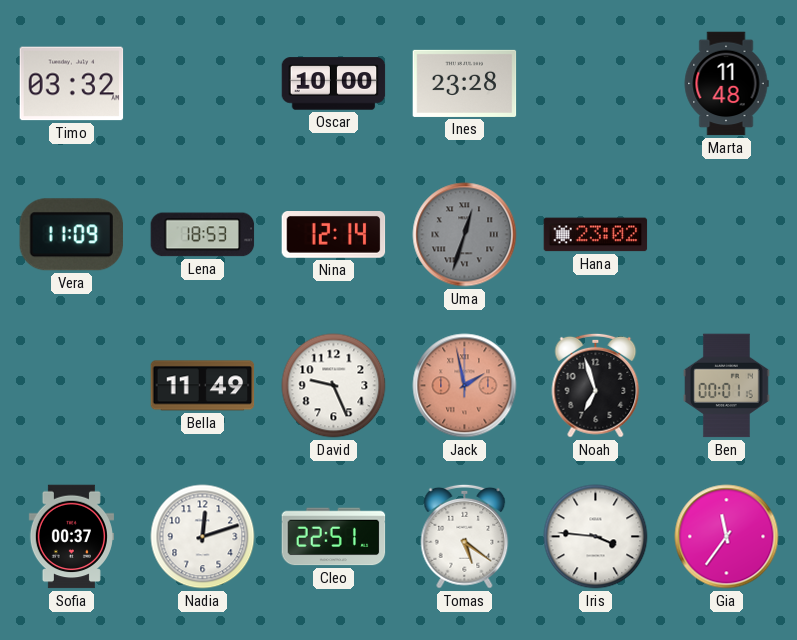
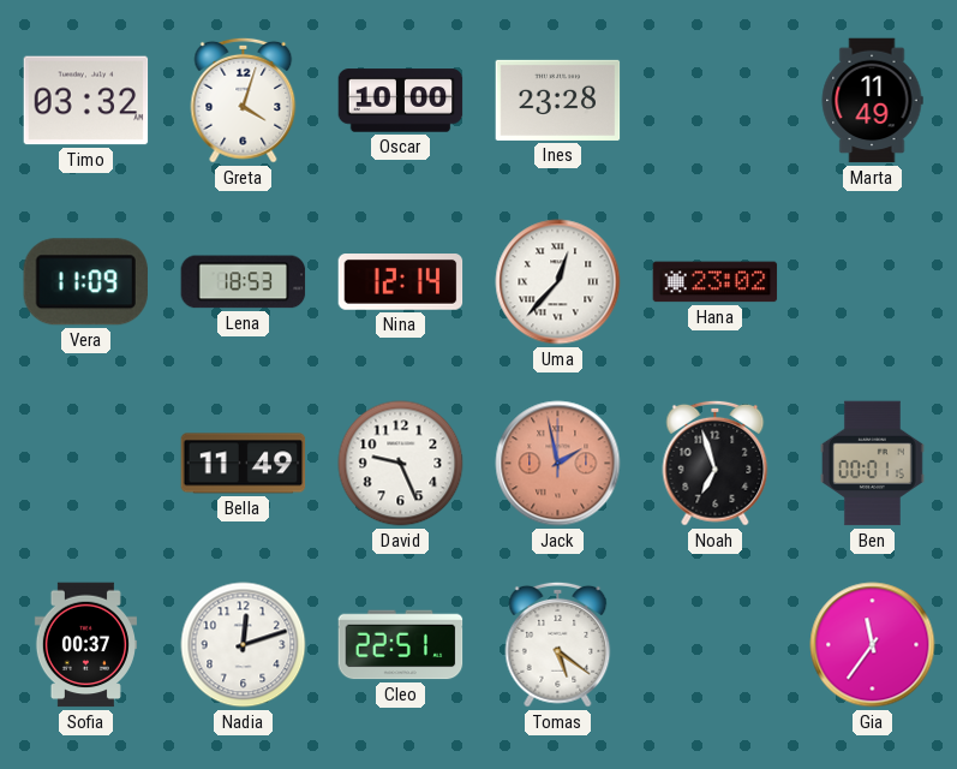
Greta: none -> 4:03 (244, 100)
Marta: 11:48 -> 11:49 (872, 101)
Uma: 12:33 -> 12:37 (558, 282)
Uma dial: grey -> white (558, 282)
Iris: 3:46 -> none (596, 537)
